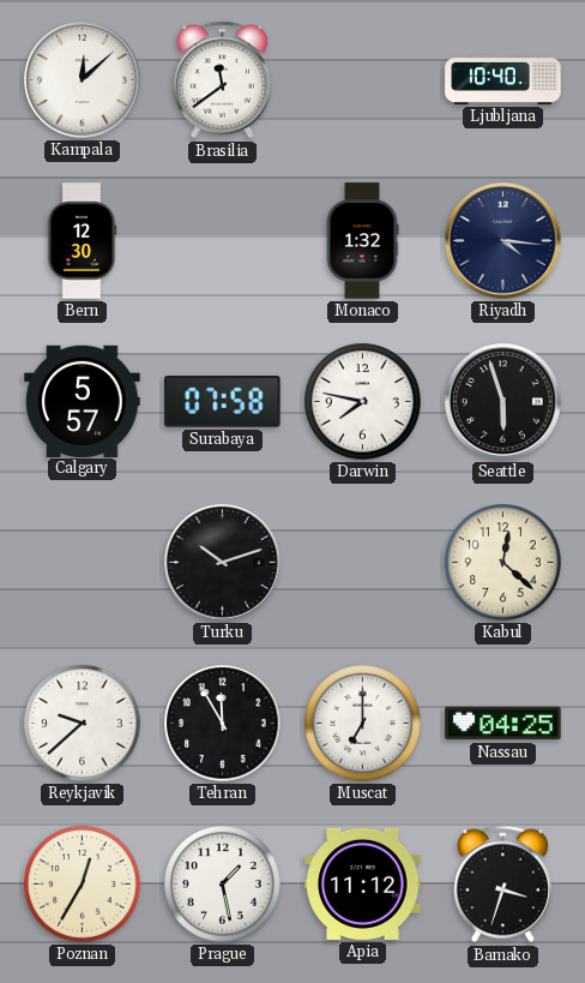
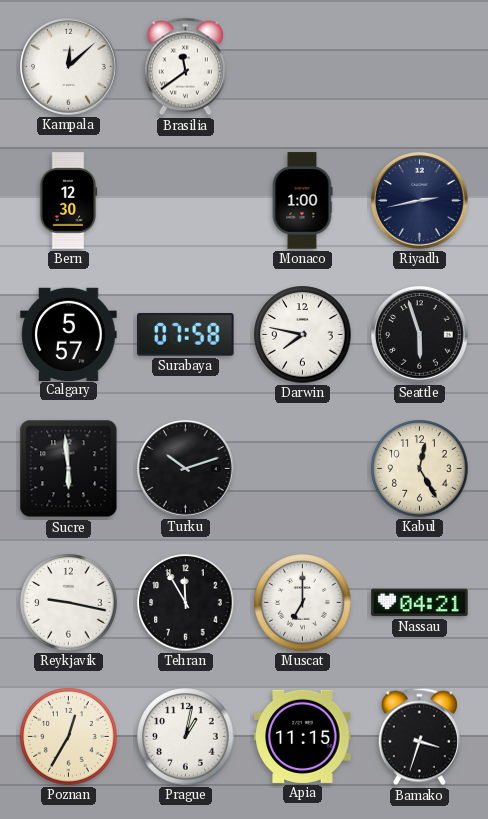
Ljubljana: 10:40 -> none (503, 79)
Monaco: 1:32 -> 1:00 (302, 201)
Riyadh: 4:16 -> 2:43 (420, 201)
Sucre: none -> 5:59 (69, 469)
Kabul: 12:22 -> 12:25 (420, 469)
Reykjavik: 9:38 -> 9:17 (69, 603)
Nassau: 04:25 -> 04:21 (420, 603)
Prague: 1:28 -> 1:02 (186, 737)
Apia: 11:12 -> 11:15 (303, 736)
